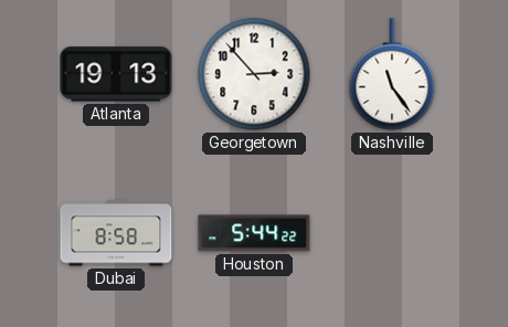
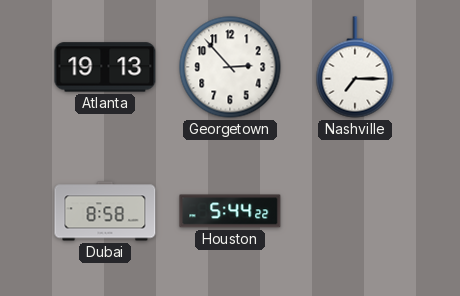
Nashville: 11:24 -> 7:15 (355, 67)
